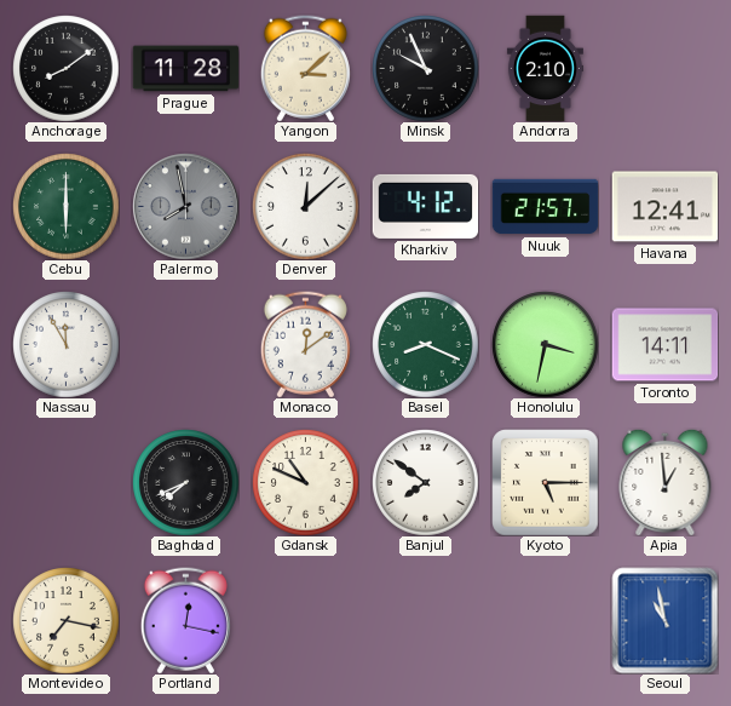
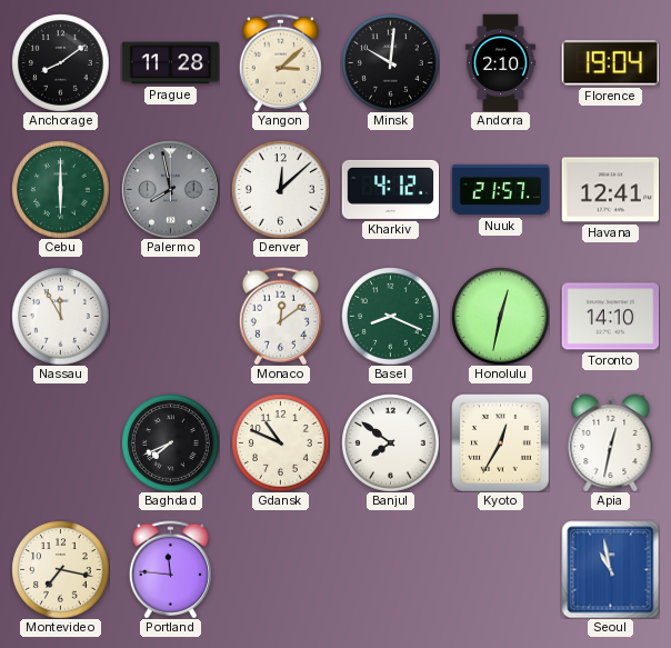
Minsk: 9:56 -> 10:01 (390, 62)
Florence: none -> 19:04 (610, 63)
Honolulu: 3:32 -> 12:32 (500, 316)
Toronto: 14:11 -> 14:10 (610, 317)
Kyoto: 5:15 -> 12:35 (500, 442)
Apia: 12:59 -> 12:32 (611, 442)
Portland: 12:17 -> 11:46 (170, 569)
